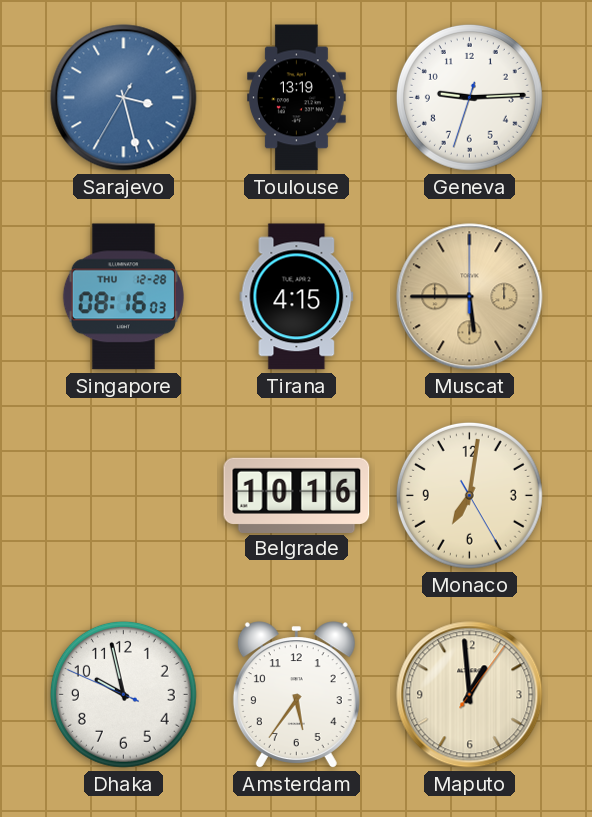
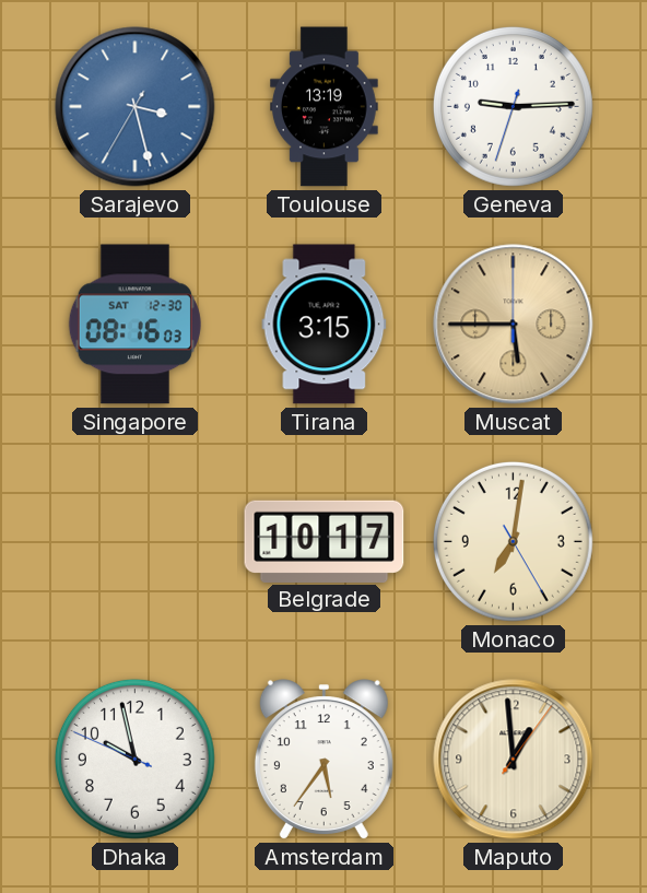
Singapore date: THU 12-28 -> SAT 12-30 (134, 325)
Tirana: 4:15 -> 3:15 (325, 325)
Belgrade: 10:16 -> 10:17 (325, 541)
